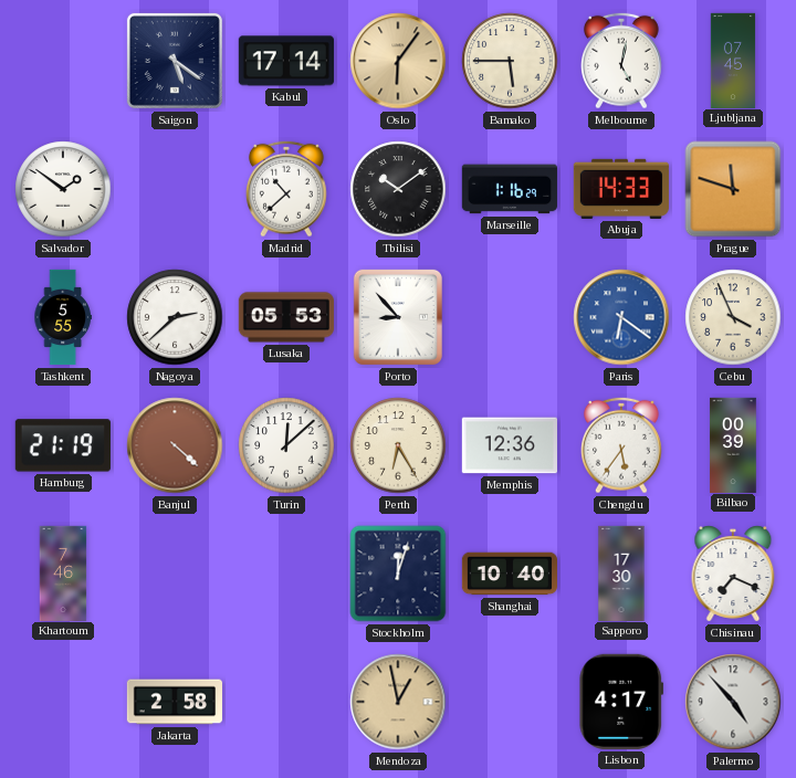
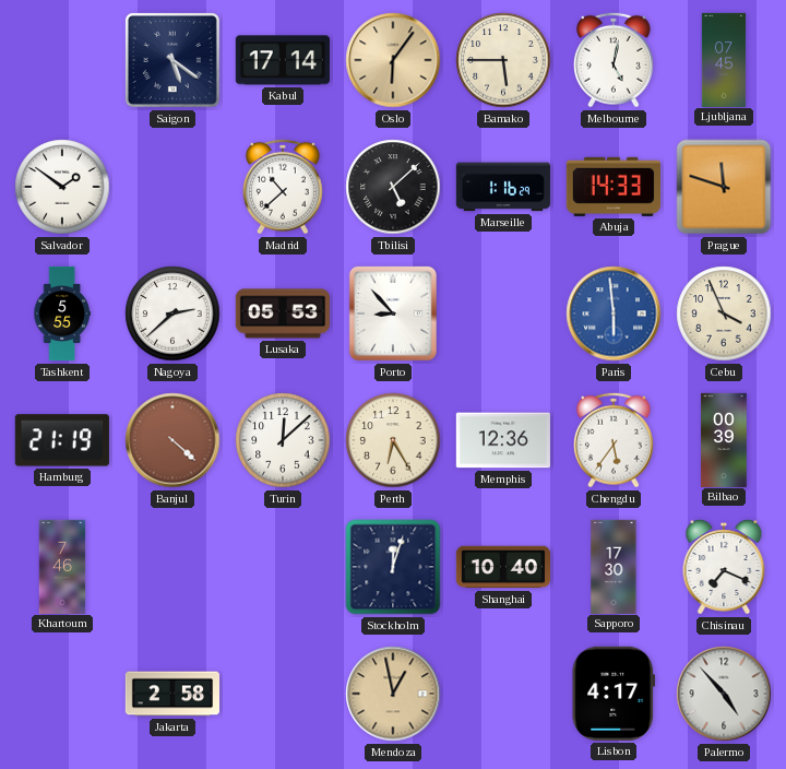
Tbilisi: 10:09 -> 5:08 (393, 187)
Paris: 6:21 -> 5:59 (614, 313)
